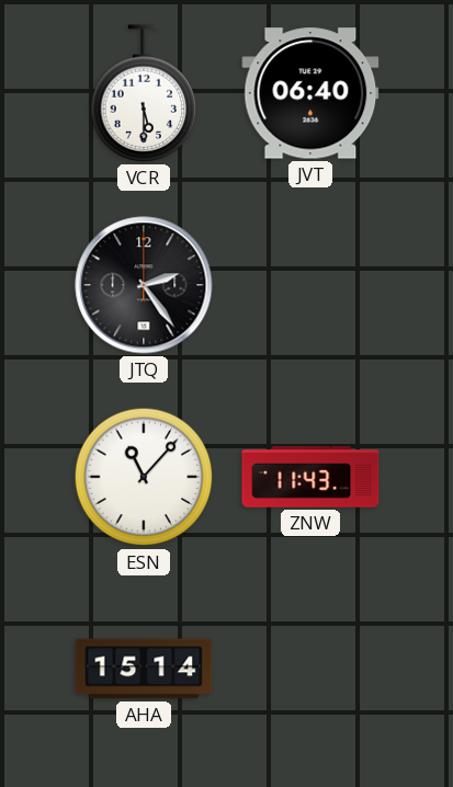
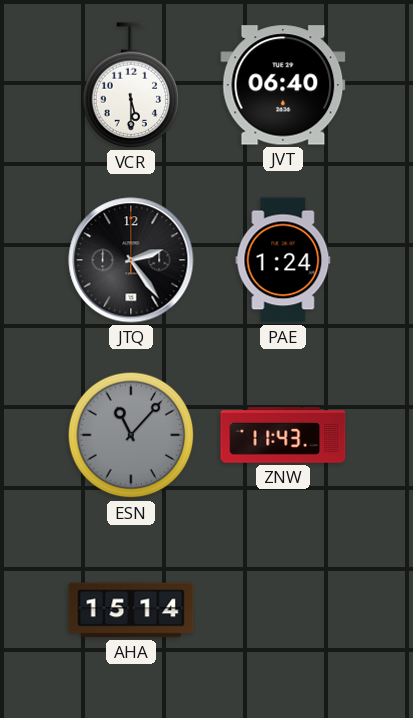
PAE: none -> 1:24 (283, 260)
ESN dial: white -> grey (131, 435)
